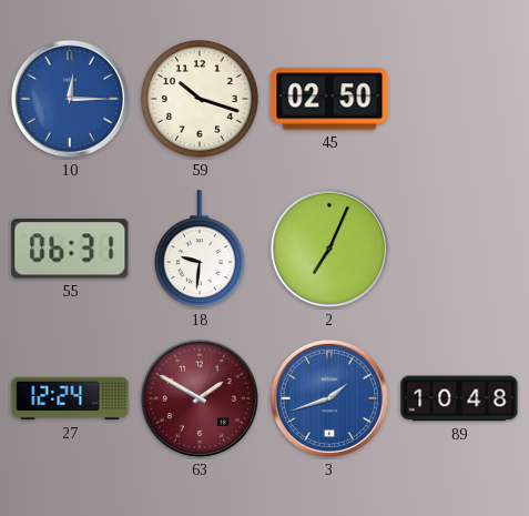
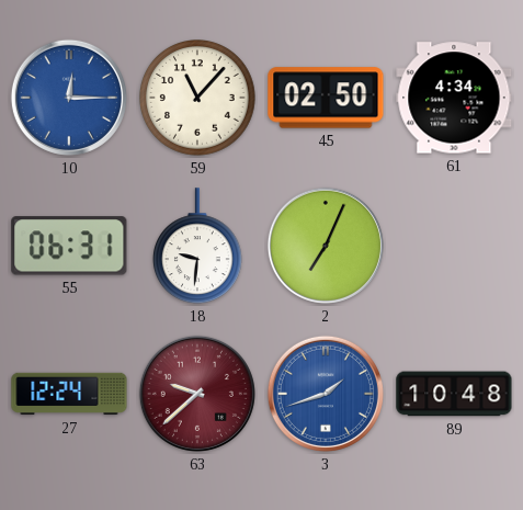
59: 10:18 -> 11:07 (198, 99)
61: none -> 4:34 (454, 98)
63: 1:50 -> 9:38 (197, 394)
